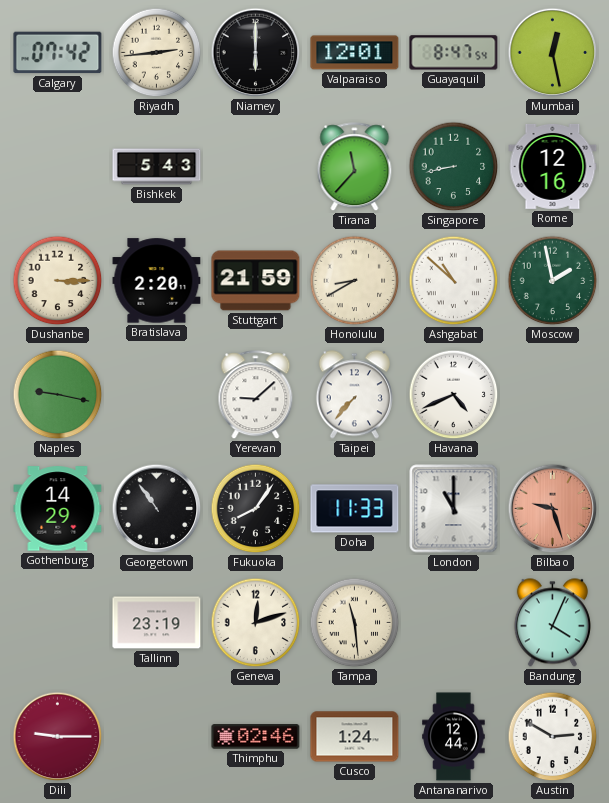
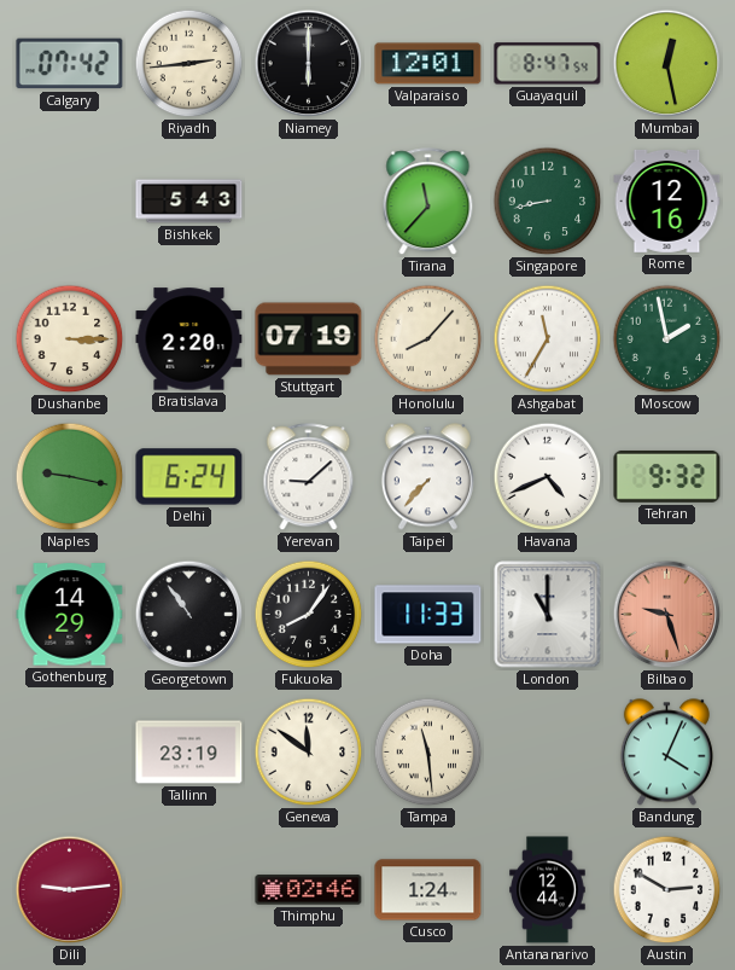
Stuttgart: 21:59 -> 07:19 (309, 339)
Honolulu: 8:40 -> 8:07 (428, 339)
Ashgabat: 10:52 -> 11:35 (548, 339)
Delhi: none -> 6:24 (189, 477)
Tehran: none -> 9:32 (667, 476)
Geneva: 12:12 -> 11:51 (309, 753)
Dili: 9:15 -> 9:14 (70, 890)
